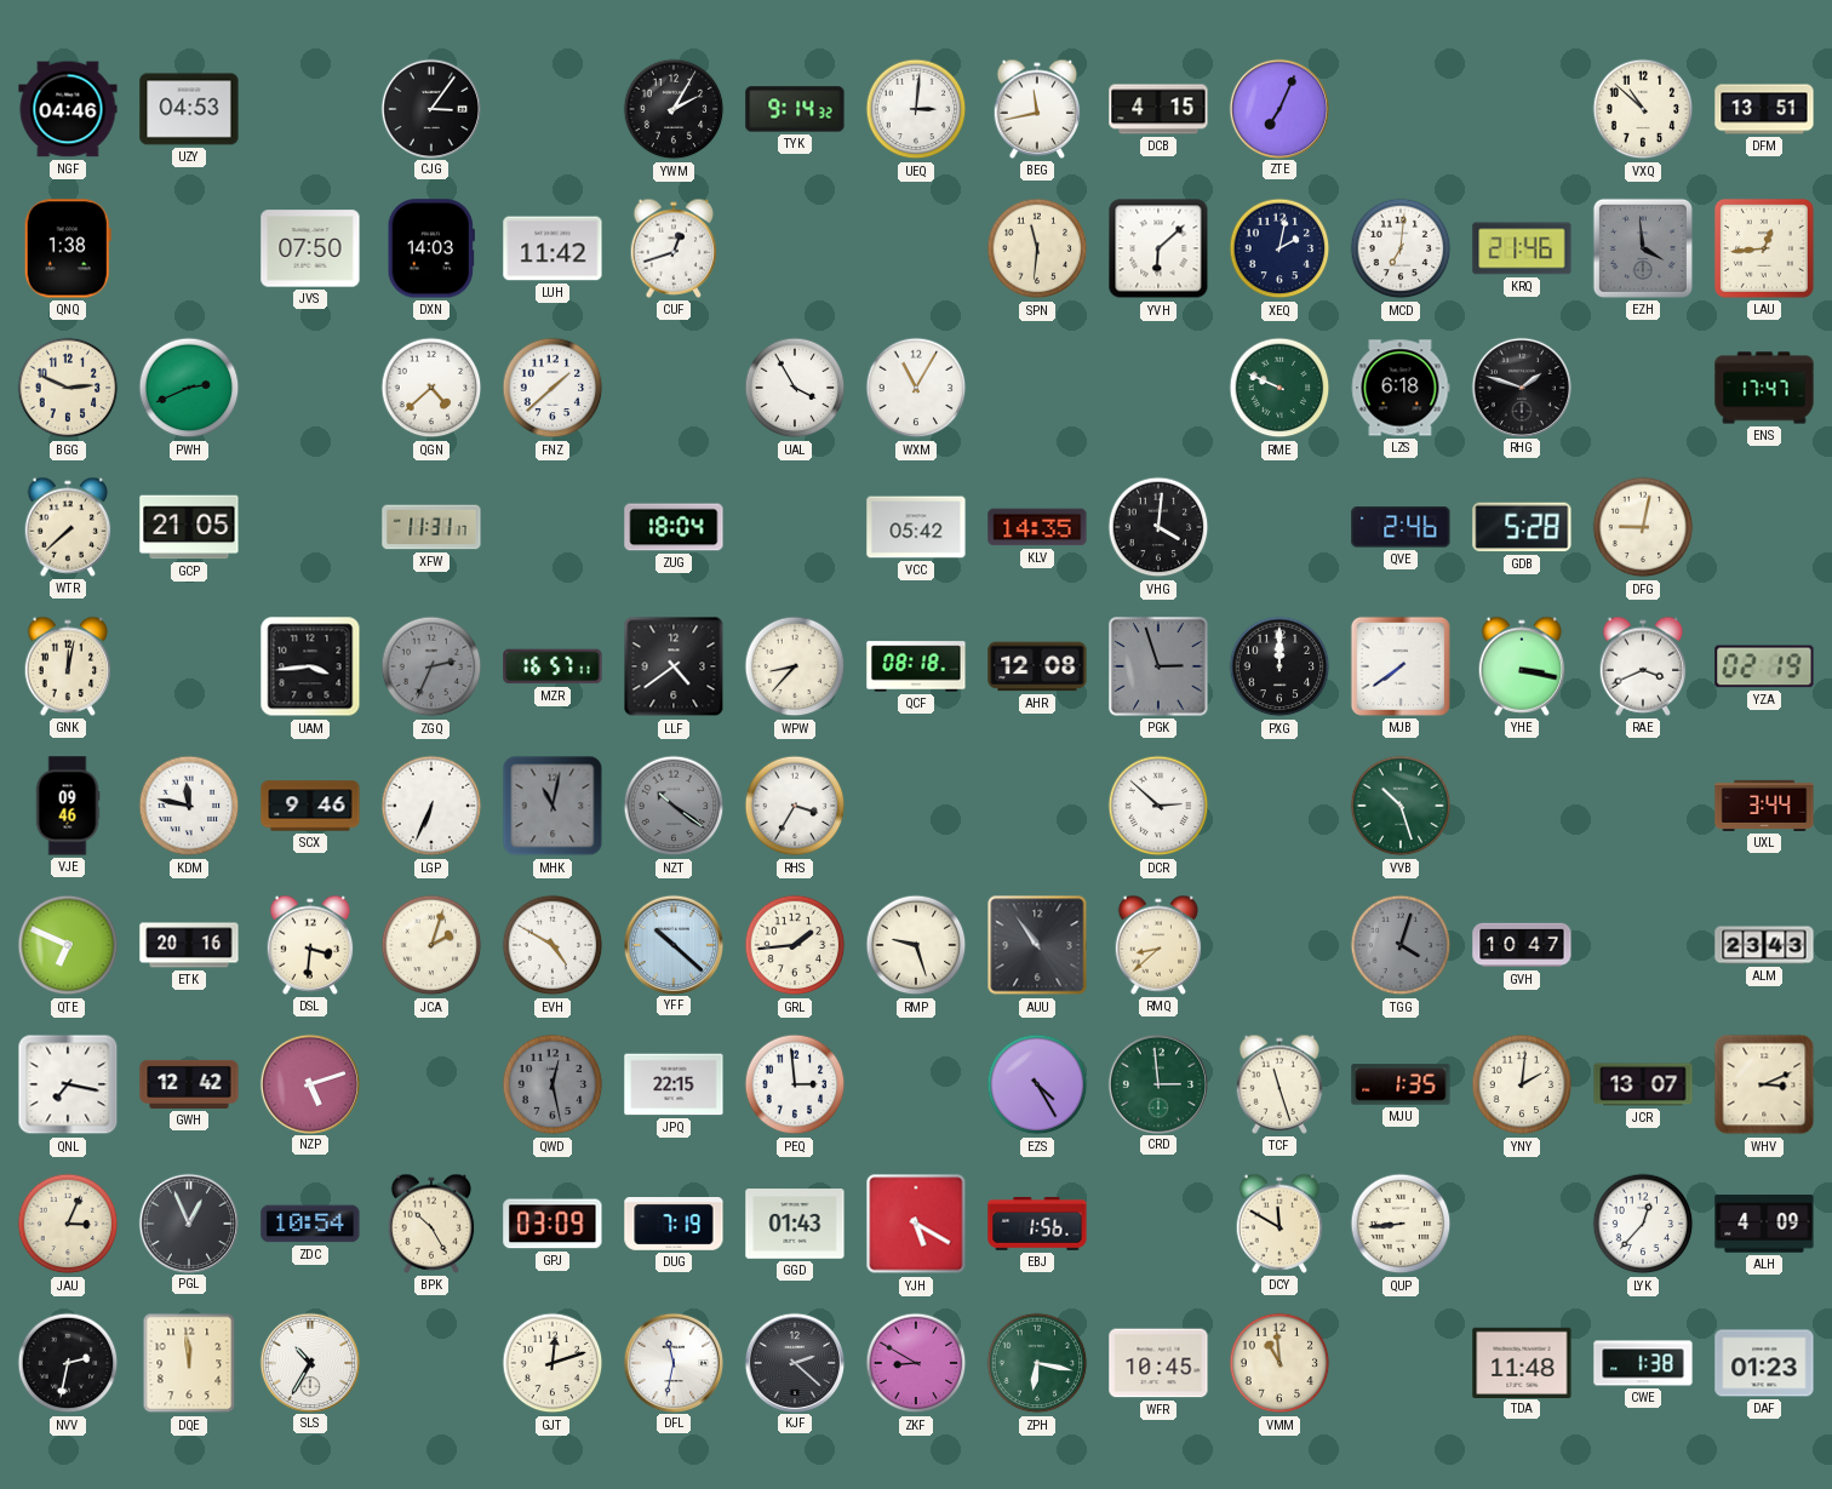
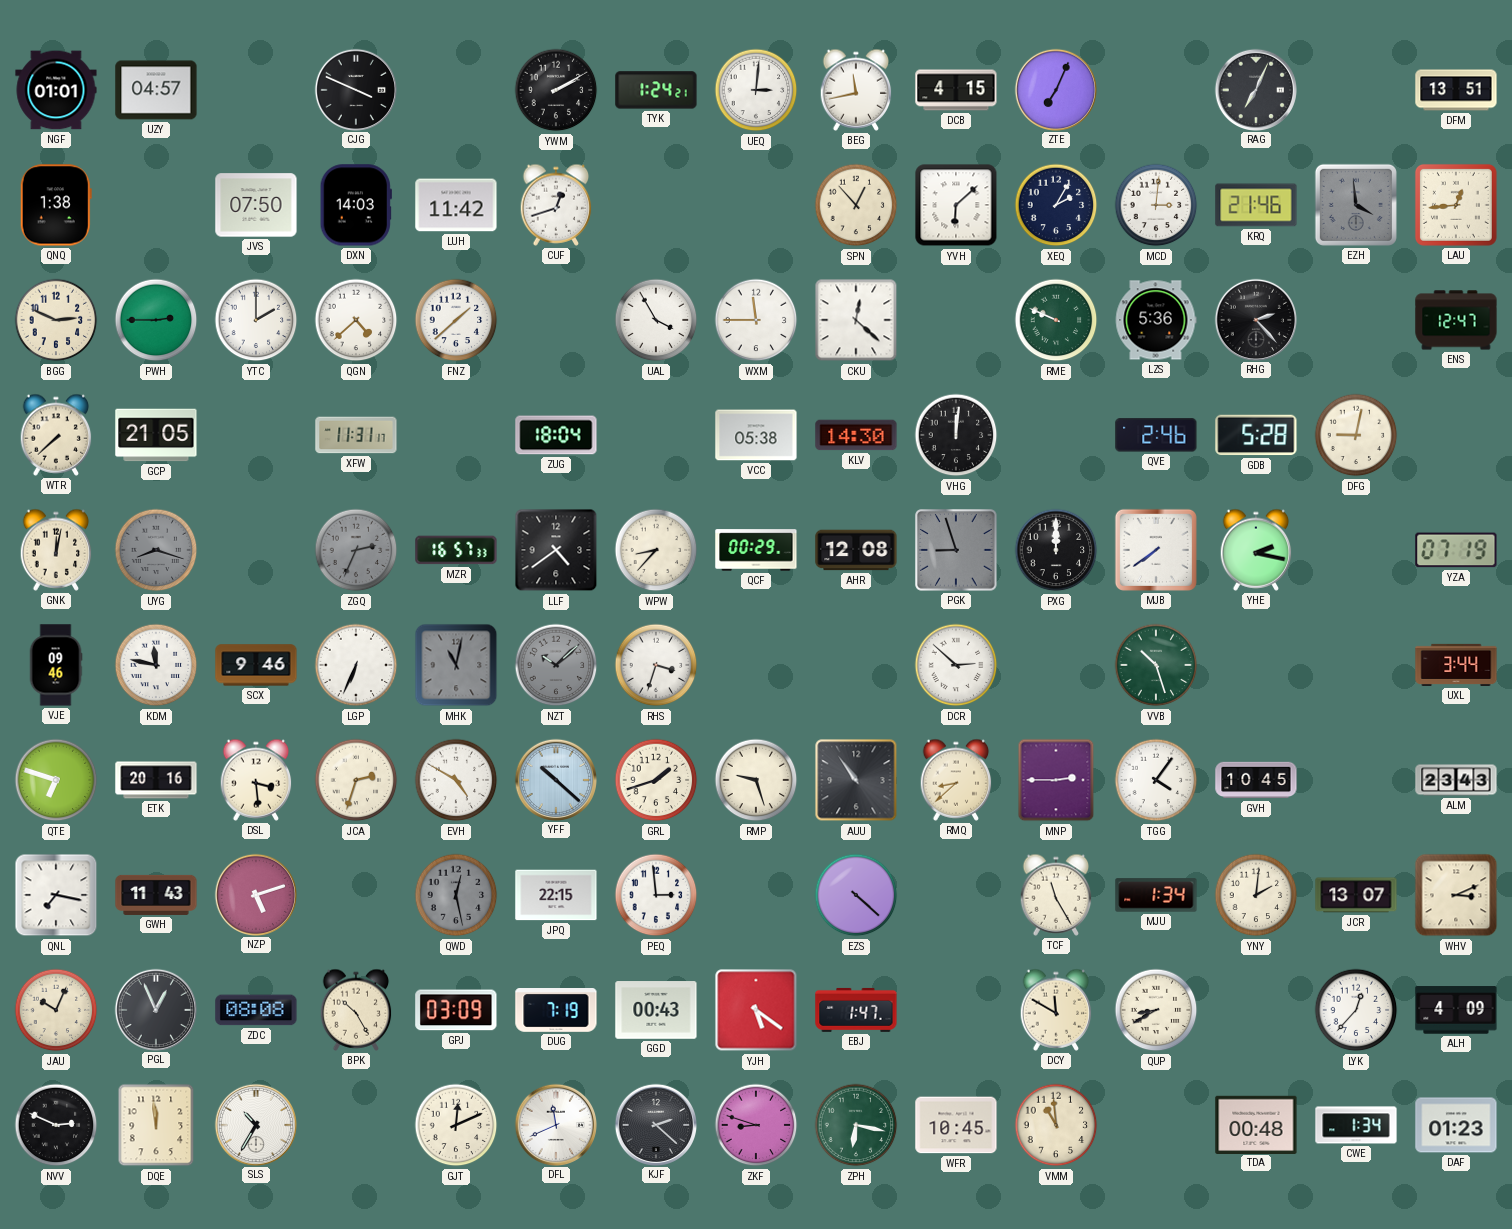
NGF: 04:46 -> 01:01 (56, 90)
UZY: 04:53 -> 04:57 (156, 90)
CJG: 3:06 -> 3:49 (355, 89)
YWM: 2:05 -> 2:10 (556, 90)
TYK: 9:14 -> 1:24 (656, 90)
RAG: none -> 7:04 (1255, 89)
VXQ: 10:52 -> none (1643, 109)
SPN: 11:31 -> 12:53 (856, 205)
XEQ: 2:02 -> 2:05 (1056, 205)
MCD: 7:01 -> 3:01 (1156, 205)
PWH: 2:41 -> 2:45 (156, 320)
YTC: none -> 2:00 (256, 320)
WXM: 11:05 -> 11:45 (756, 320)
CKU: none -> 12:22 (856, 320)
LZS: 6:18 -> 5:36 (1156, 320)
RHG: 1:48 -> 2:23 (1255, 319)
ENS: 17:47 -> 12:47 (1456, 320)
VCC: 05:42 -> 05:38 (756, 435)
KLV: 14:35 -> 14:30 (856, 435)
VHG: 4:01 -> 12:01 (956, 435)
UYG: none -> 8:18 (156, 550)
UAM: 3:44 -> none (310, 666)
MZR: 16:57:11 -> 16:57:33 (456, 550)
QCF: 08:18 -> 00:29 (756, 550)
PGK: 2:57 -> 8:57 (956, 550)
YHE: 3:17 -> 2:17 (1256, 550)
RAE: 3:41 -> none (1643, 666)
YZA: 02:19 -> 07:19 (1456, 550)
NZT: 10:21 -> 10:08 (556, 665)
RHS: 3:35 -> 3:33 (656, 665)
QTE: 6:49 -> 6:48 (56, 780)
DSL: 3:31 -> 3:29 (256, 780)
JCA: 2:03 -> 2:33 (356, 780)
GRL: 1:44 -> 1:42 (656, 780)
MNP: none -> 2:45 (1056, 780)
TGG: 4:03 -> 4:06 (1156, 780)
TGG dial: grey -> white (1156, 780)
GVH: 10:47 -> 10:45 (1256, 780)
GWH: 12:42 -> 11:43 (156, 895)
EZS: 4:25 -> 4:22 (856, 895)
CRD: 2:59 -> none (1157, 1083)
TCF: 11:27 -> 11:25 (1056, 895)
MJU: 1:35 -> 1:34 (1156, 895)
JAU: 3:04 -> 10:04 (56, 1010)
ZDC: 10:54 -> 08:08 (256, 1010)
GGD: 01:43 -> 00:43 (656, 1010)
YJH: 5:20 -> 5:21 (756, 1010)
EBJ: 1:56 -> 1:47 (856, 1010)
QUP: 8:44 -> 8:40 (1156, 1010)
NVV: 2:32 -> 2:49 (56, 1125)
GJT: 12:12 -> 12:11 (456, 1125)
DFL: 11:32 -> 11:41 (555, 1124)
ZKF: 8:50 -> 8:48 (756, 1125)
TDA: 11:48 -> 00:48 (1256, 1124)
CWE: 1:38 -> 1:34 (1356, 1125)
